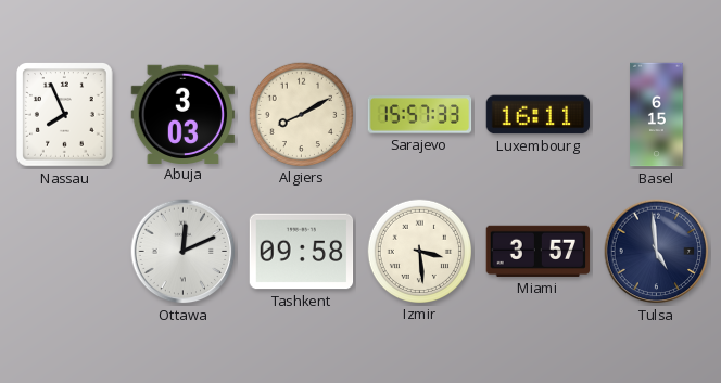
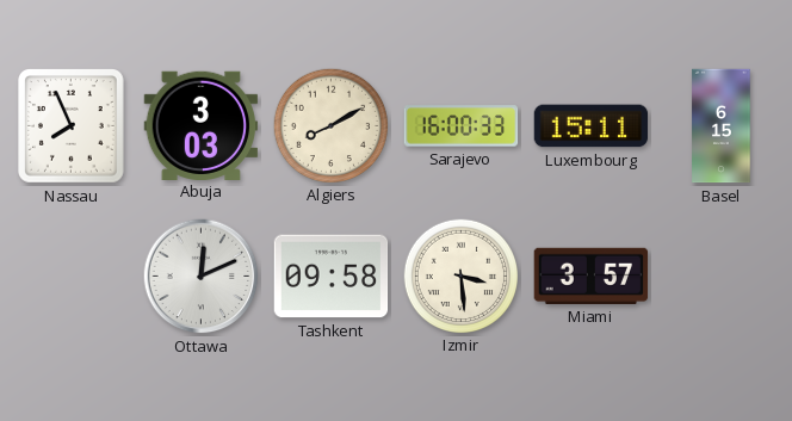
Sarajevo: 15:57 -> 16:00 (462, 126)
Luxembourg: 16:11 -> 15:11 (592, 126)
Tulsa: 4:59 -> none (657, 252)
